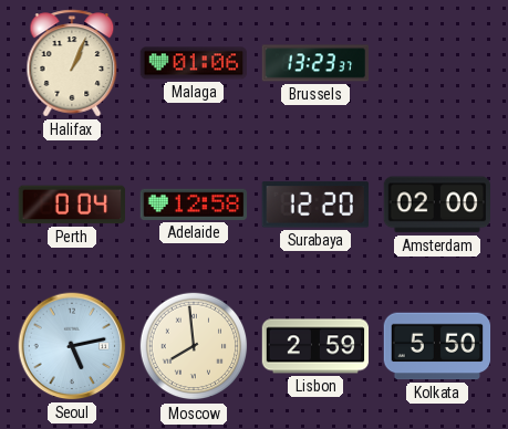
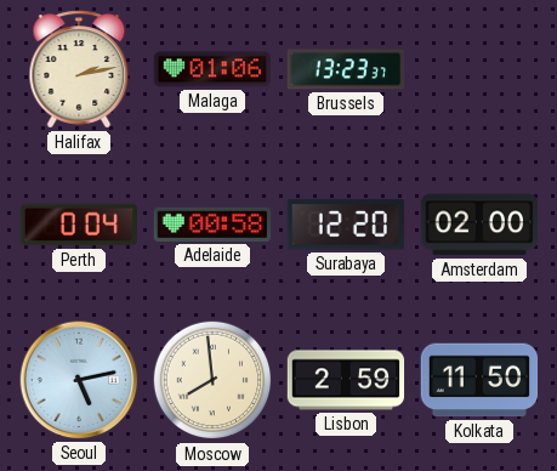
Halifax: 1:04 -> 2:13 (79, 69)
Adelaide: 12:58 -> 00:58 (212, 225)
Kolkata: 5:50 -> 11:50 (479, 380)
